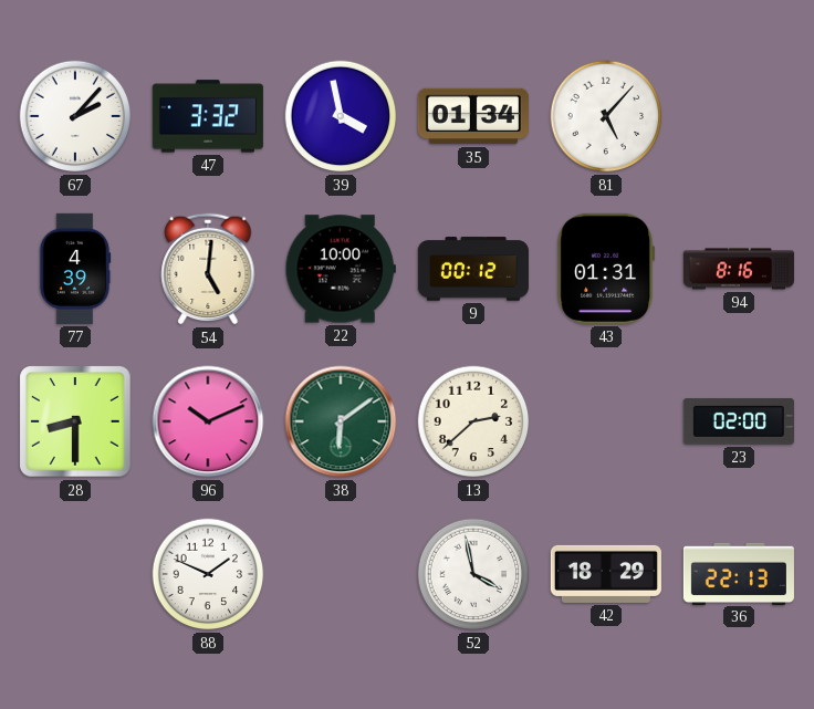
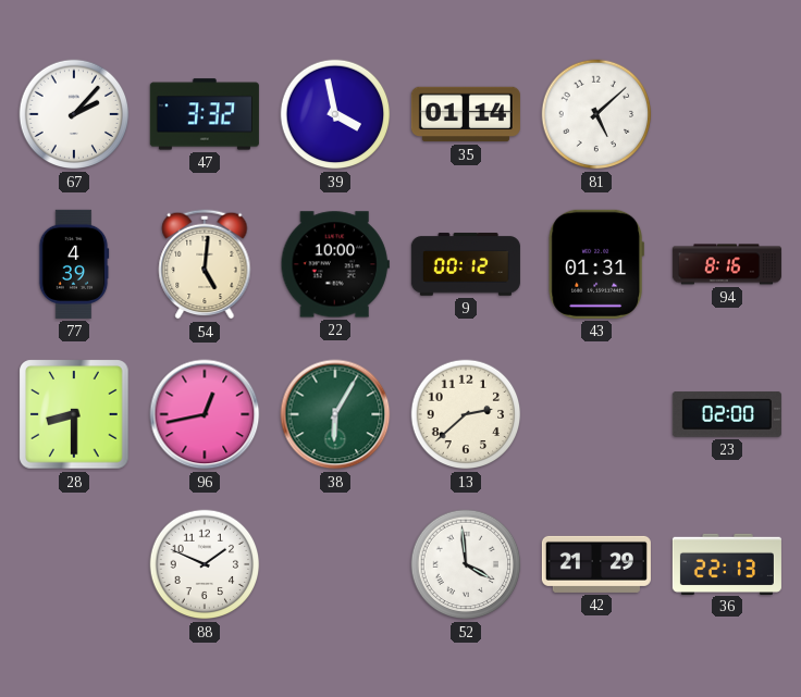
35: 01:34 -> 01:14 (466, 114)
81: 5:07 -> 5:08 (596, 114)
96: 10:11 -> 12:43 (205, 414)
38: 6:09 -> 6:05 (335, 414)
52: 3:58 -> 3:59 (466, 564)
42: 18:29 -> 21:29 (596, 564)
